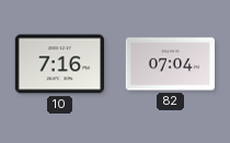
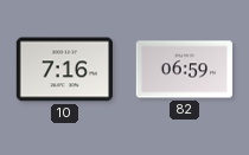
82: 07:04 -> 06:59 (185, 70)
